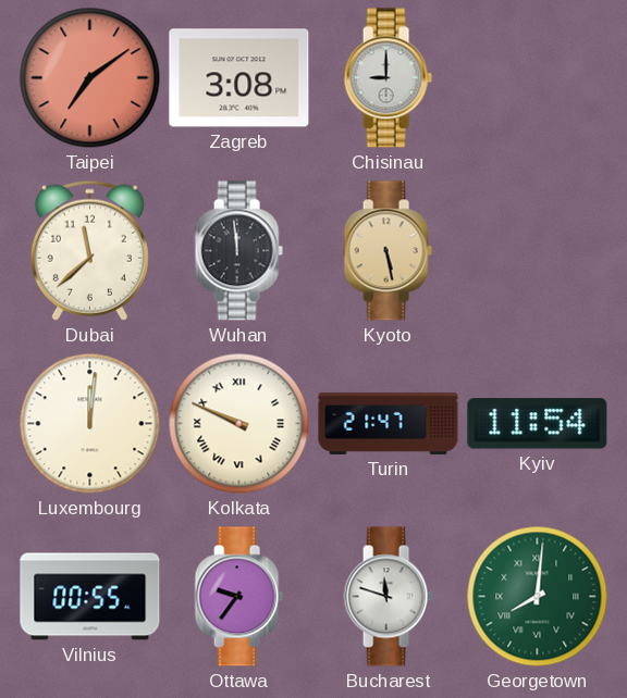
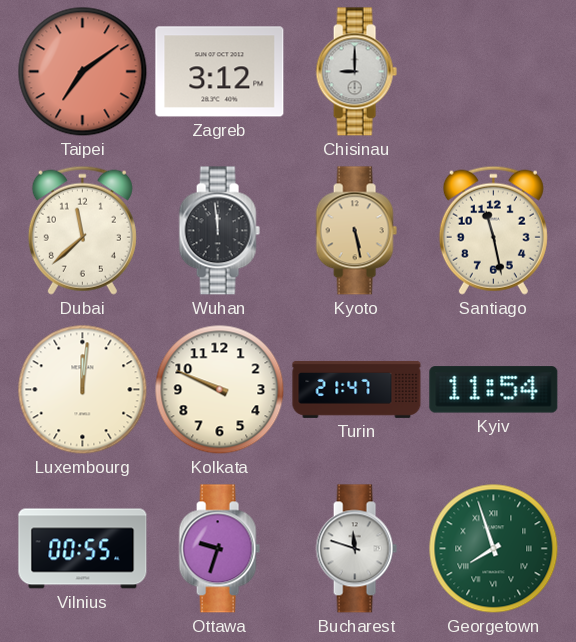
Zagreb: 3:08 -> 3:12 (220, 72)
Santiago: none -> 11:28 (493, 230)
Kolkata numerals: Roman -> Arabic (220, 390)
Ottawa: 9:36 -> 9:33 (219, 549)
Georgetown: 8:01 -> 7:57 (494, 549)
